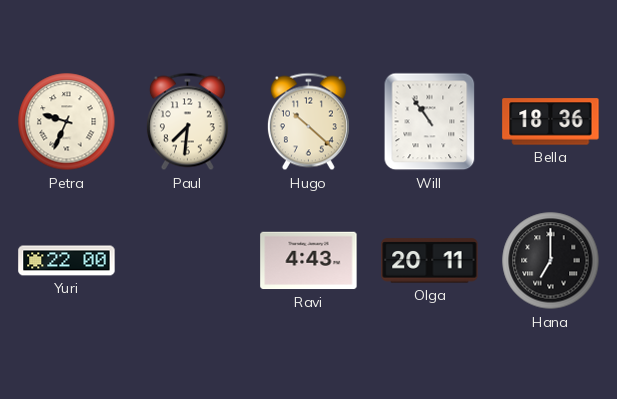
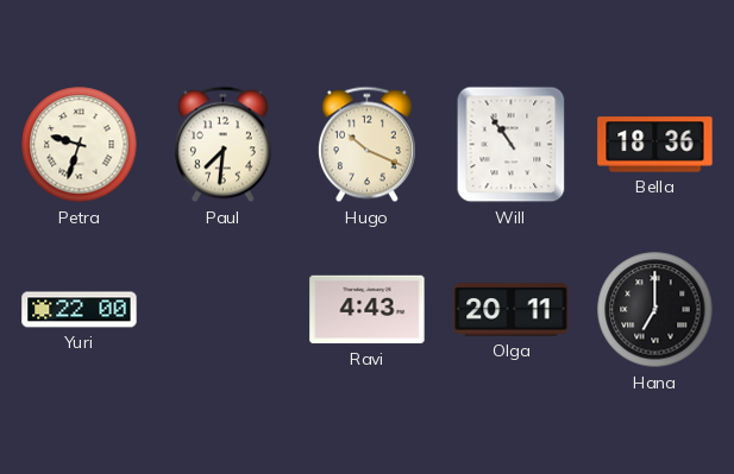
Petra: 9:34 -> 9:33 (80, 145)
Hugo: 10:22 -> 10:19 (366, 145)
